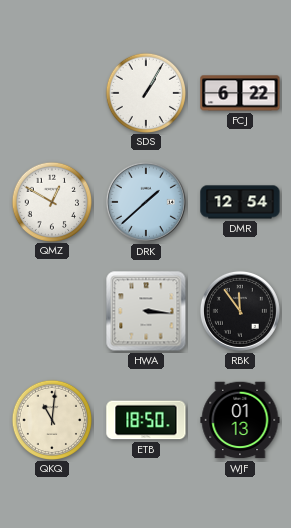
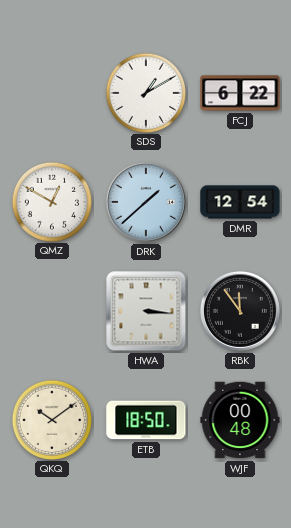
SDS: 1:05 -> 1:10 (145, 92)
QKQ: 11:01 -> 10:09 (51, 419)
WJF: 01:13 -> 00:48 (240, 420)
